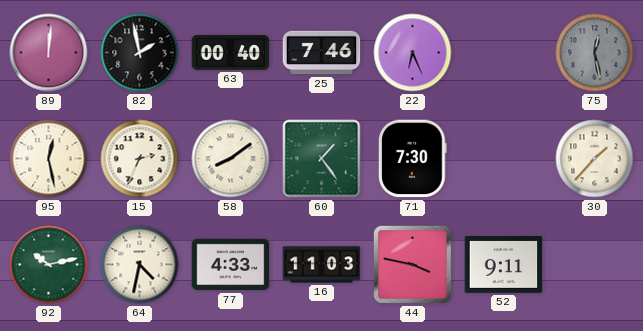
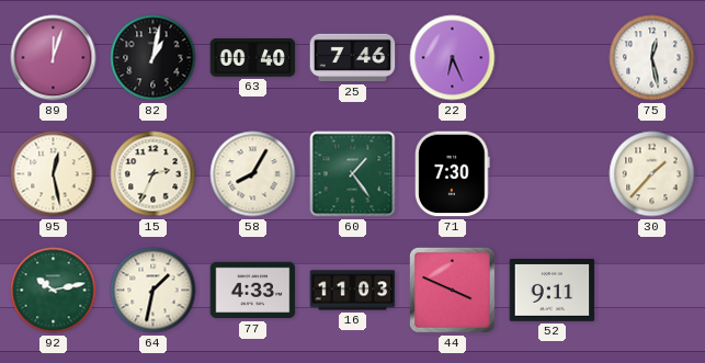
89: 12:01 -> 12:03 (54, 58)
82: 1:58 -> 1:02 (153, 58)
75 dial: grey -> white (652, 58)
58: 8:09 -> 8:05 (253, 174)
64: 4:32 -> 1:32 (153, 291)
44: 3:47 -> 3:49 (452, 290)
